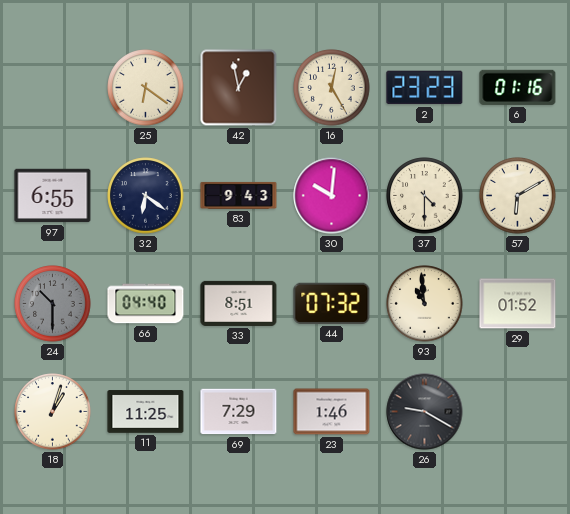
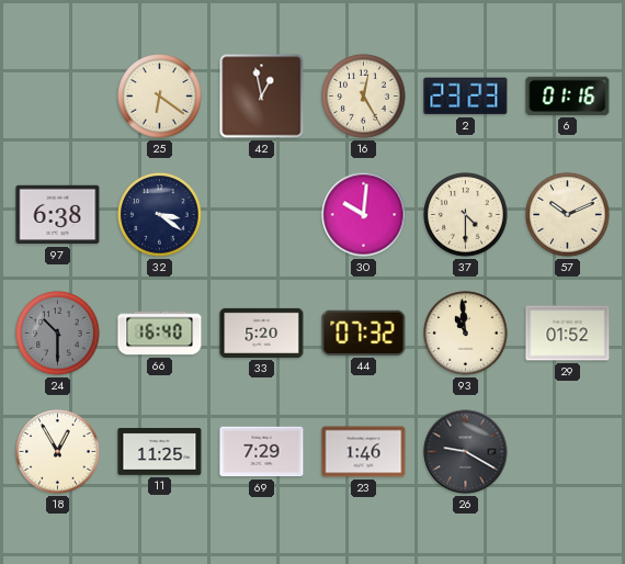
97: 6:55 -> 6:38 (58, 215)
32: 6:21 -> 3:21 (160, 215)
83: 9:43 -> none (239, 195)
57: 6:10 -> 10:11 (568, 215)
66: 04:40 -> 16:40 (160, 334)
33: 8:51 -> 5:20 (262, 332)
18: 1:03 -> 12:55 (58, 452)
